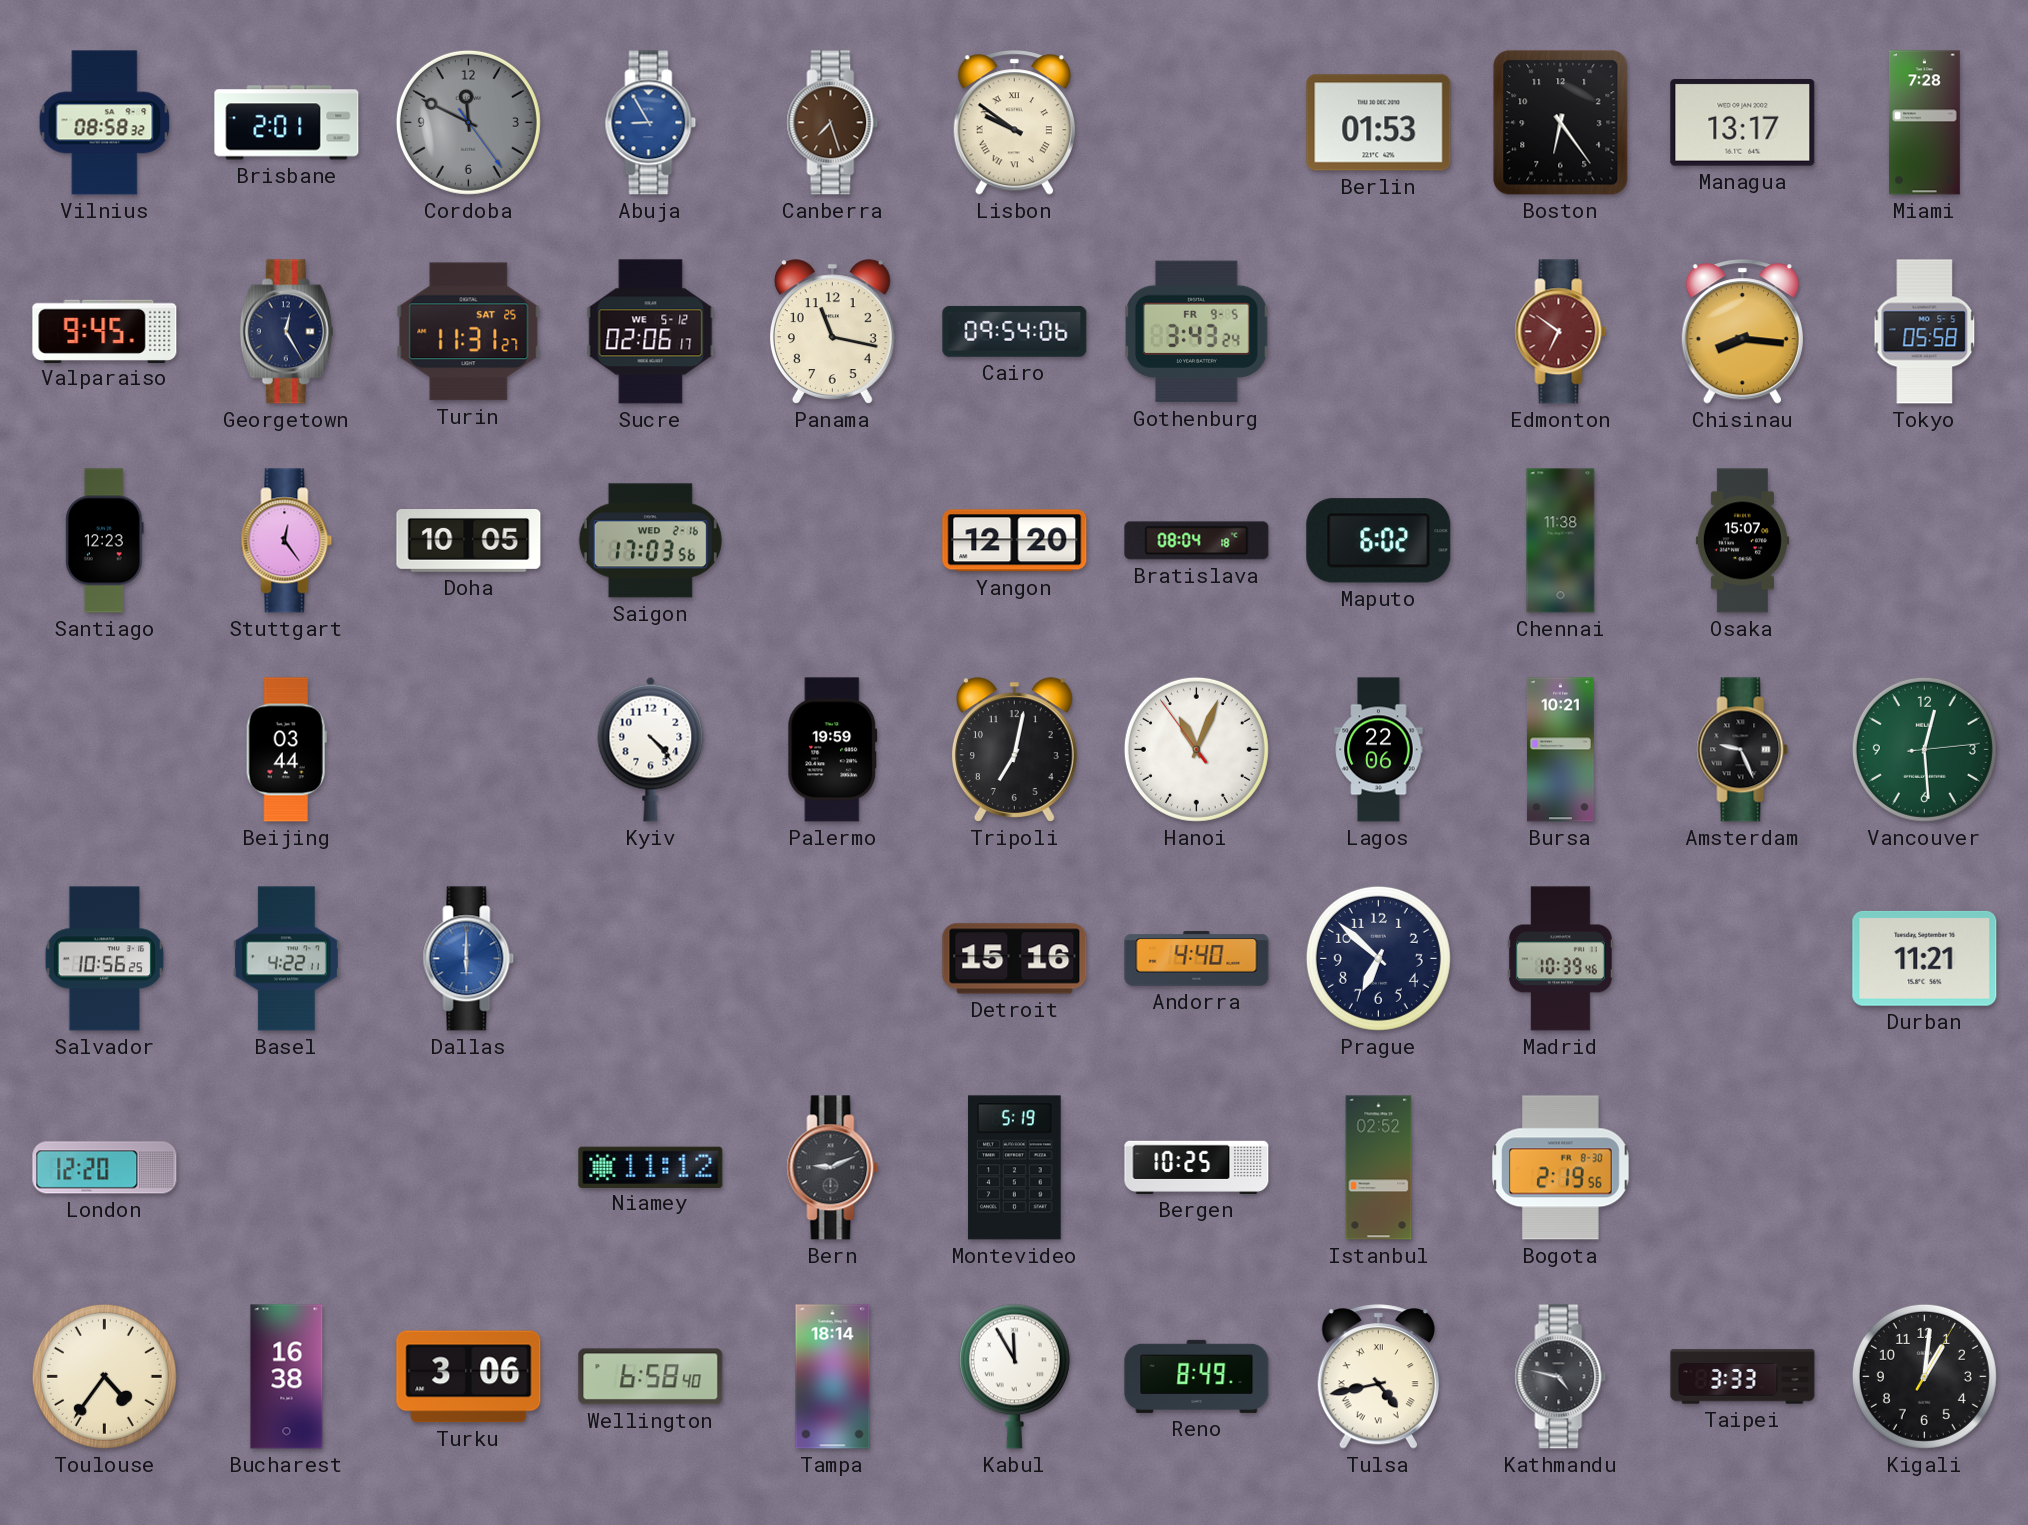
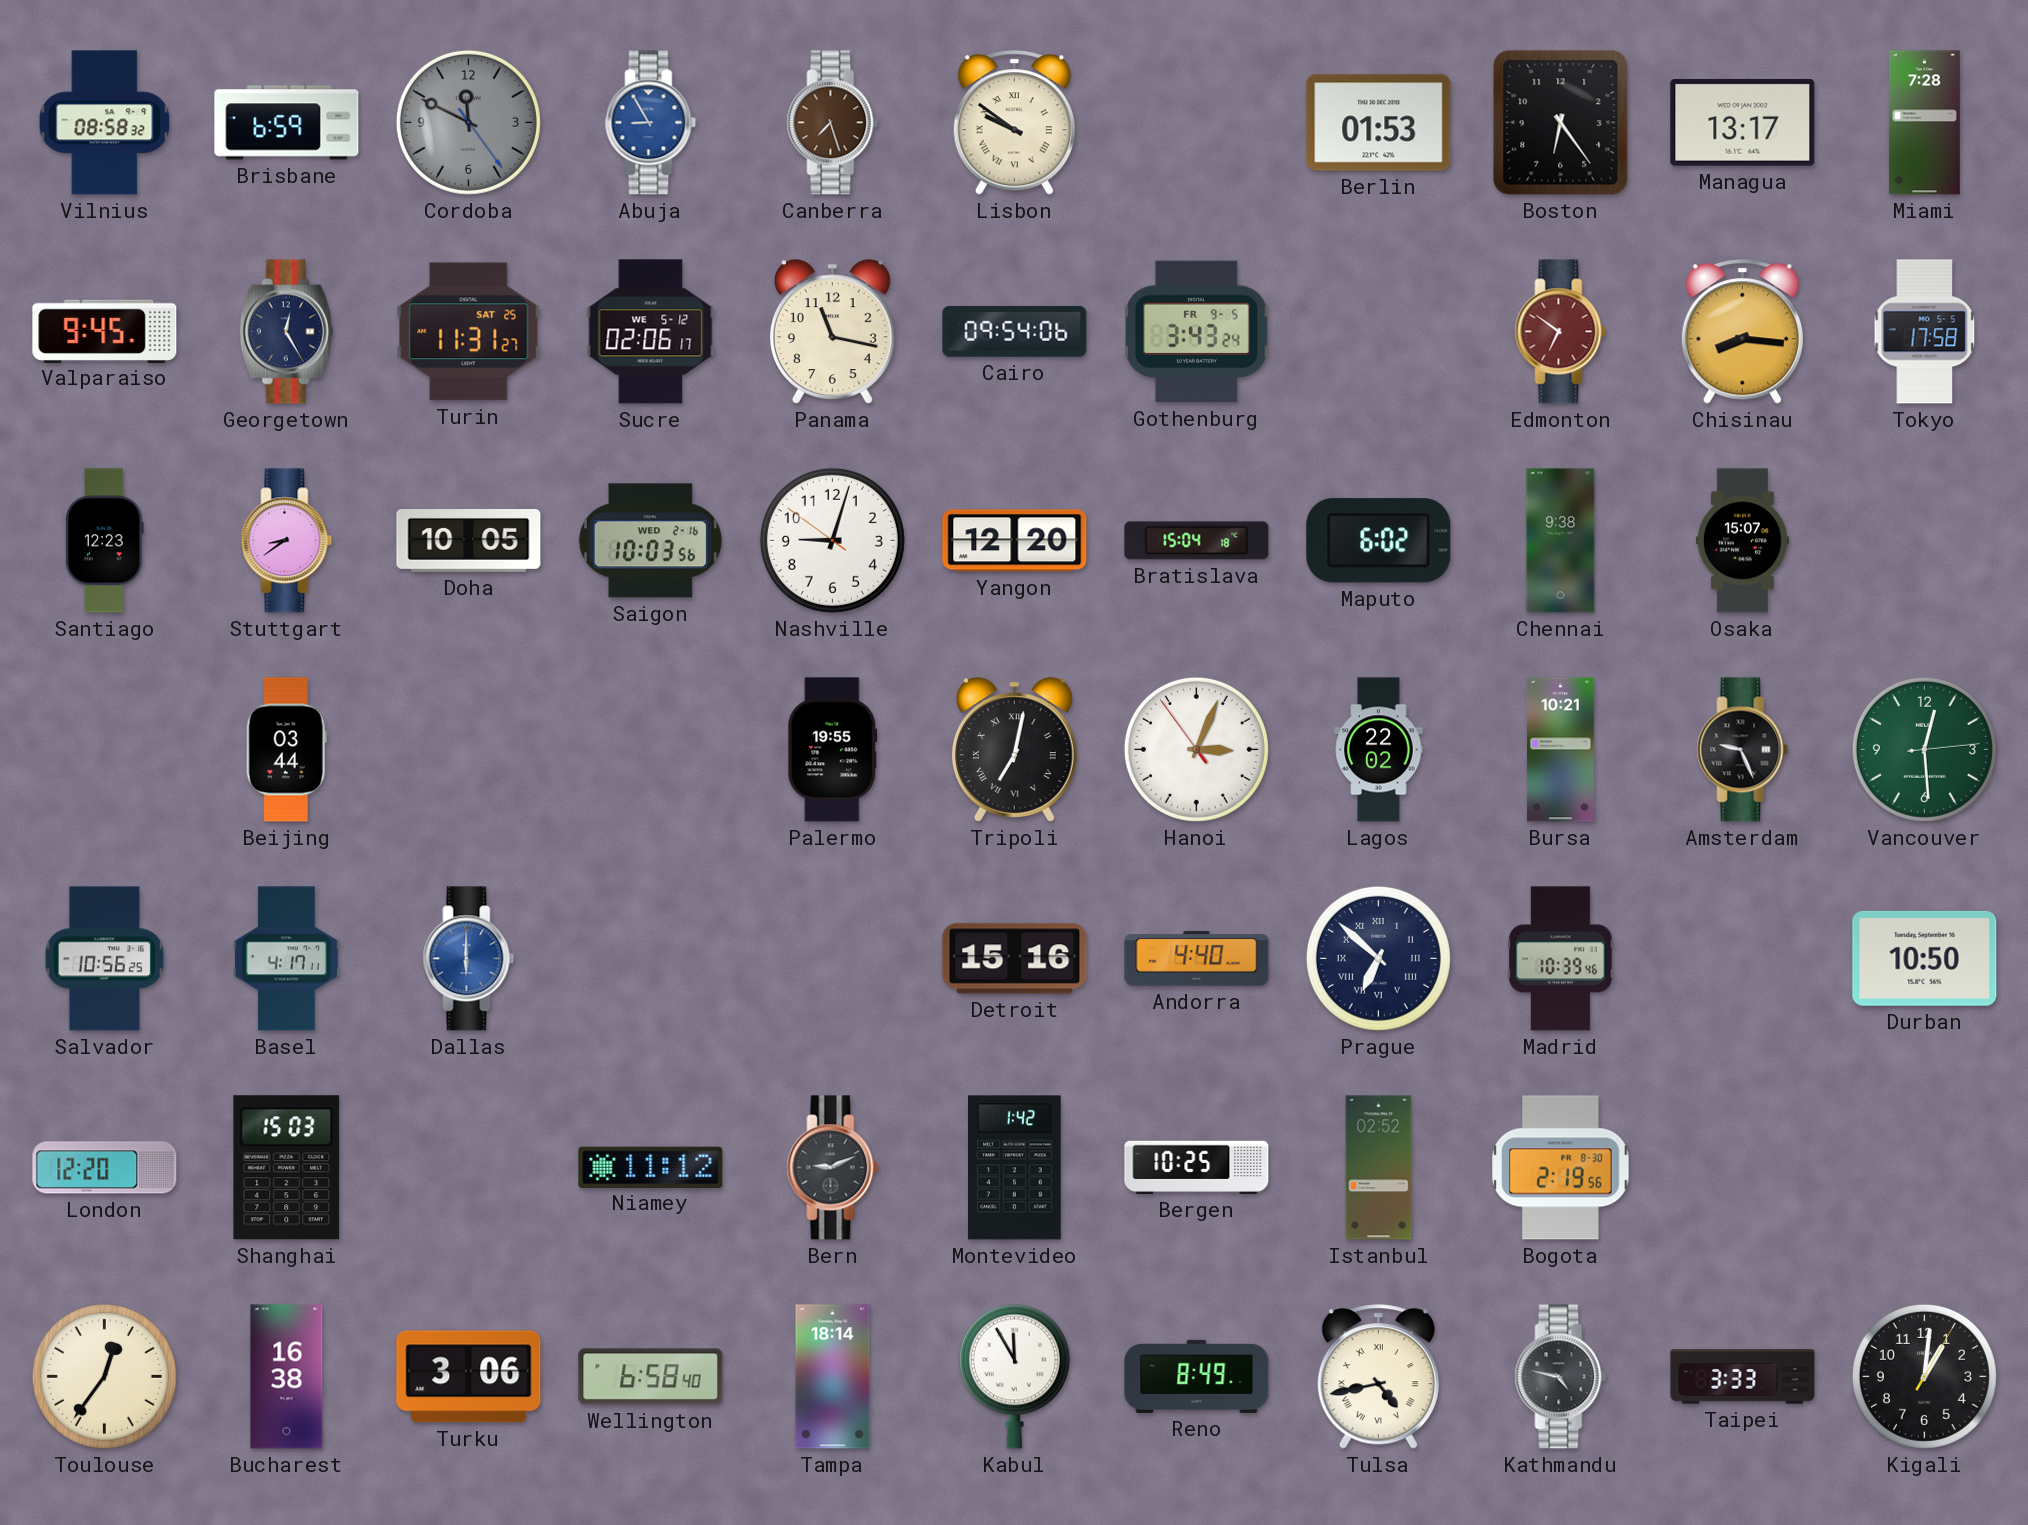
Brisbane: 2:01 -> 6:59 (287, 123)
Tokyo: 05:58 -> 17:58 (1925, 332)
Stuttgart: 12:24 -> 8:39 (287, 541)
Saigon: 17:03 -> 10:03 (650, 541)
Nashville: none -> 9:02 (832, 540)
Bratislava: 08:04 -> 15:04 (1197, 541)
Chennai: 11:38 -> 9:38 (1561, 541)
Kyiv: 4:23 -> none (651, 749)
Palermo: 19:59 -> 19:55 (833, 750)
Tripoli numerals: Arabic -> Roman (1014, 750)
Hanoi: 11:03 -> 3:03 (1196, 749)
Lagos: 22:06 -> 22:02 (1379, 750)
Basel: 4:22 -> 4:17 (286, 959)
Prague numerals: Arabic -> Roman (1378, 958)
Durban: 11:21 -> 10:50 (1925, 958)
Shanghai: none -> 15:03 (287, 1168)
Montevideo: 5:19 -> 1:42 (1015, 1168)
Toulouse: 4:36 -> 12:36 (104, 1376)
